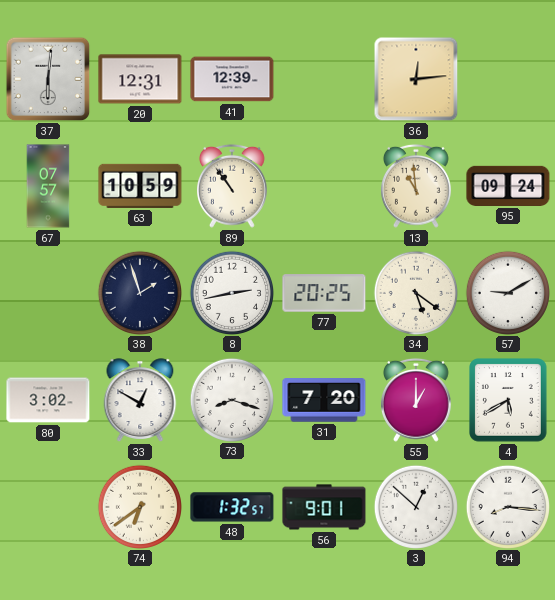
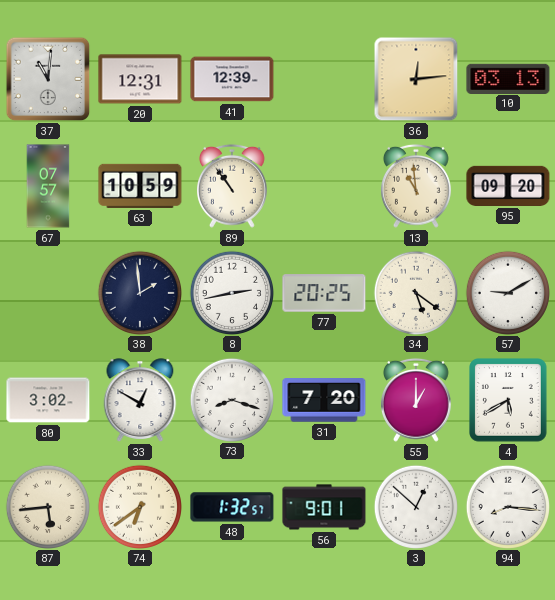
37: 6:01 -> 11:01 (48, 79)
10: none -> 03:13 (508, 78)
95: 09:24 -> 09:20 (508, 186)
38: 1:57 -> 1:59 (139, 292)
87: none -> 5:44 (47, 506)
